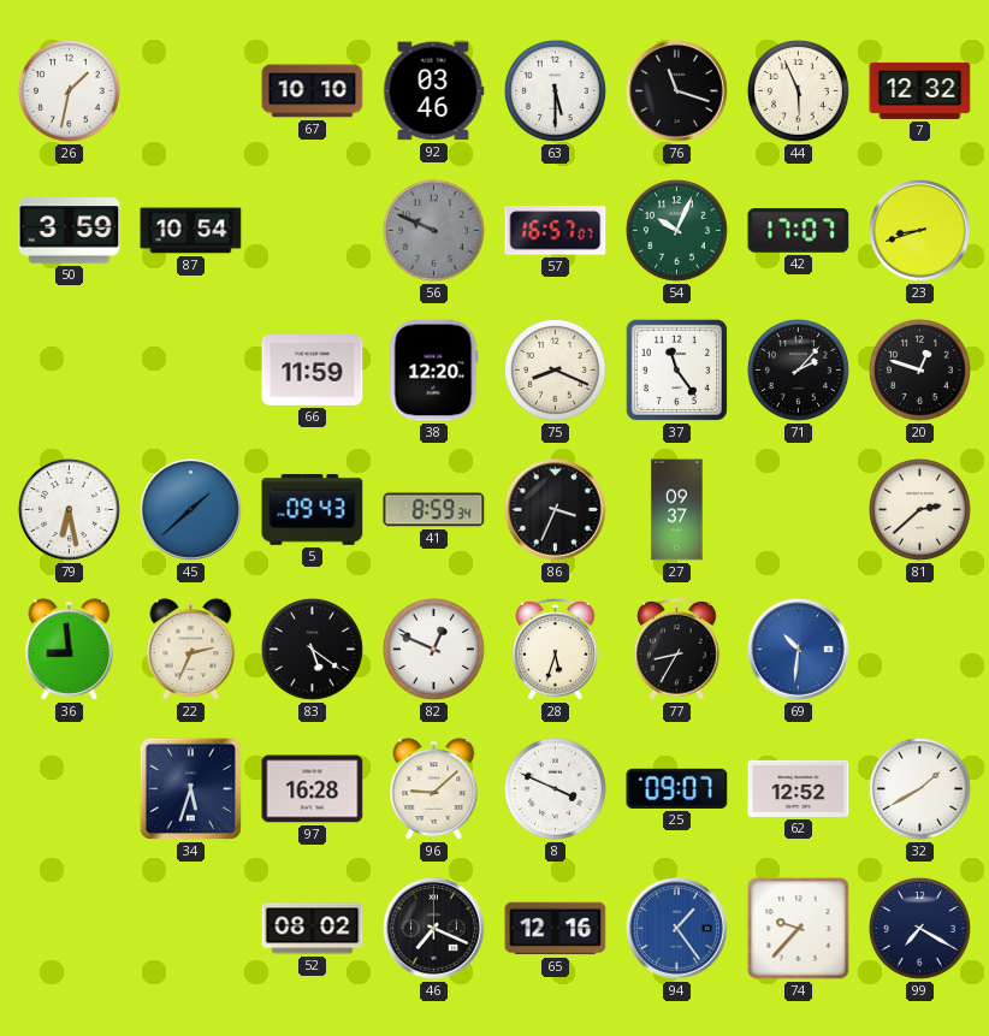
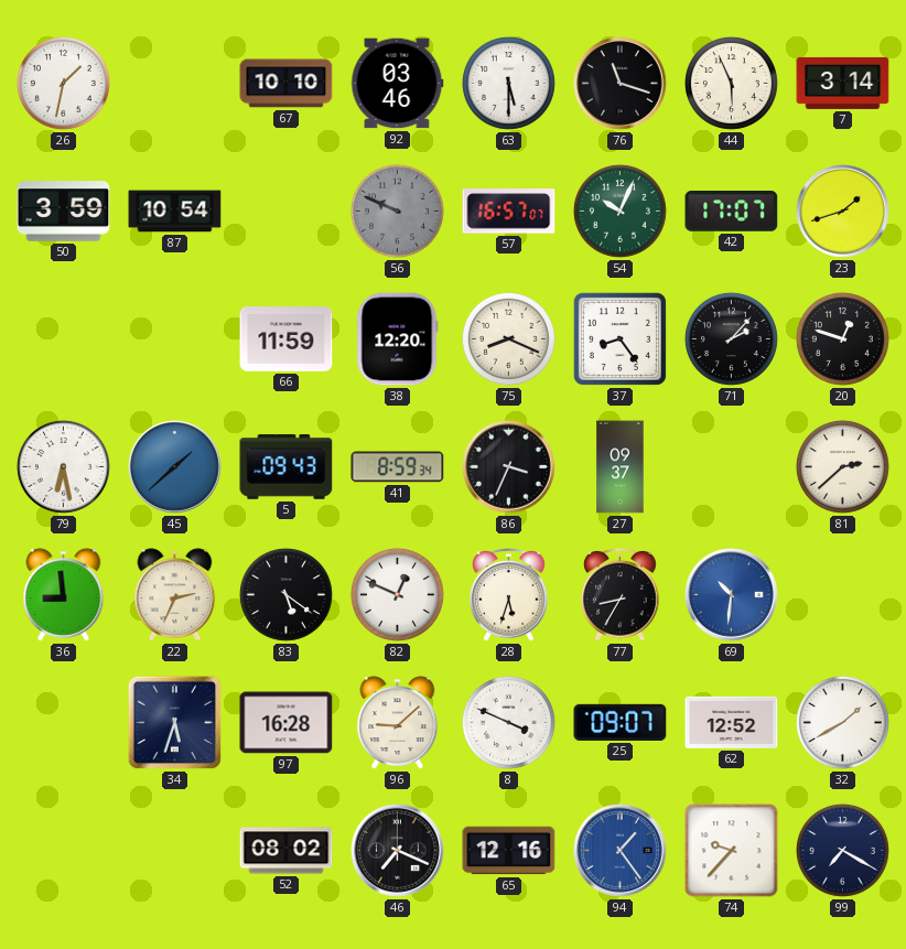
7: 12:32 -> 3:14 (843, 83)
23: 8:42 -> 1:42 (843, 212)
37: 11:24 -> 8:24 (619, 338)
